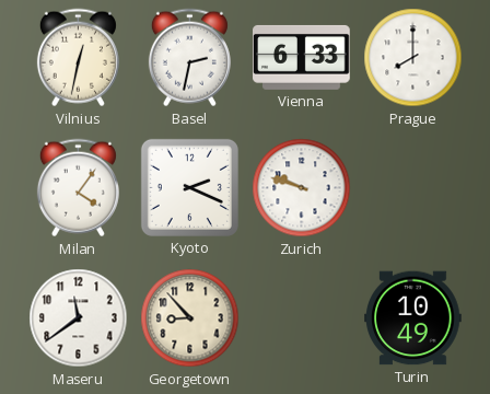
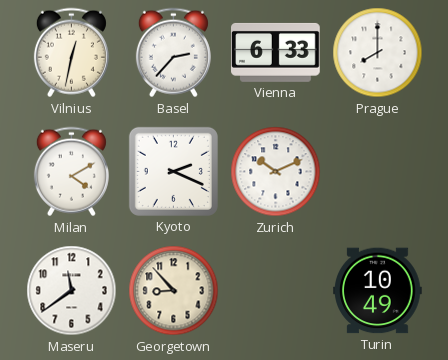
Basel: 2:32 -> 2:37 (173, 53)
Milan: 4:06 -> 4:10 (71, 172)
Zurich: 9:48 -> 10:11 (276, 172)
